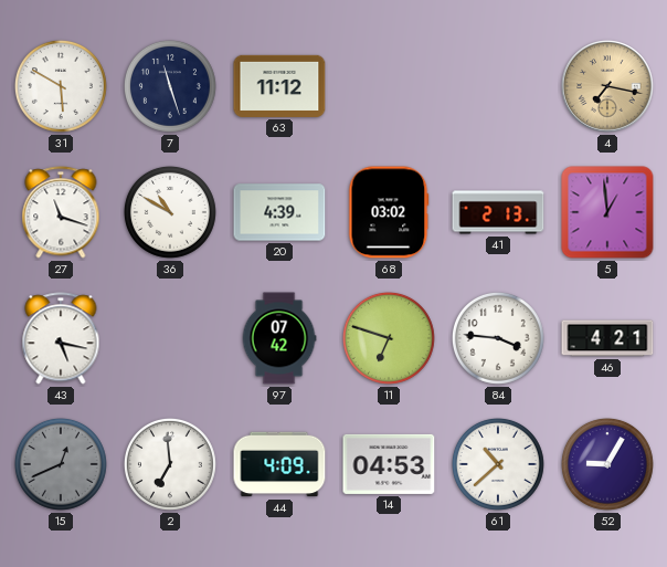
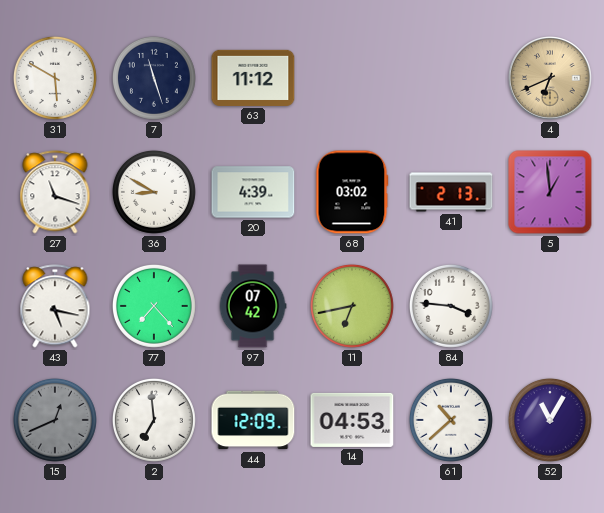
4: 7:17 -> 6:41 (550, 78)
36: 10:50 -> 8:50 (154, 192)
77: none -> 7:23 (154, 306)
11: 6:48 -> 6:43 (352, 306)
46: 4:21 -> none (607, 338)
44: 4:09 -> 12:09 (253, 420)
52: 9:05 -> 11:05 (550, 420)
